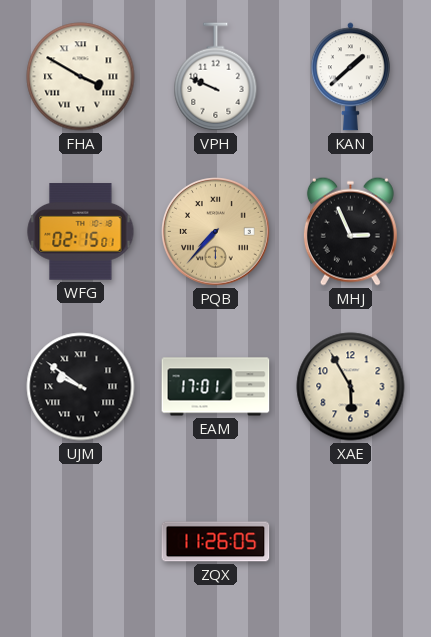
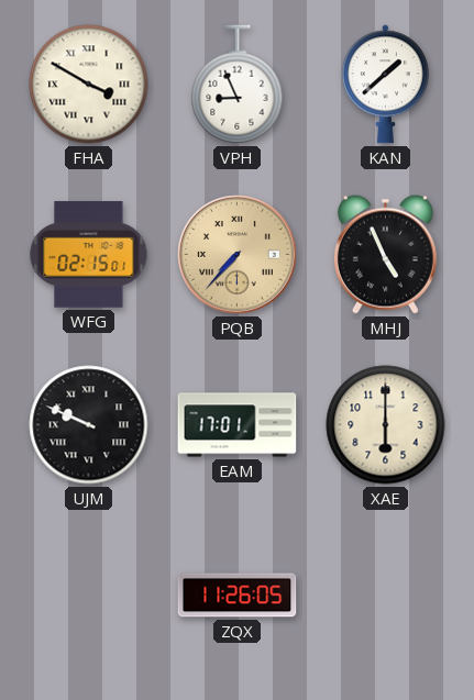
VPH: 9:49 -> 8:56 (238, 85)
MHJ: 2:56 -> 4:56 (385, 254)
UJM: 9:51 -> 9:49 (89, 425)
XAE: 5:55 -> 6:00 (386, 425)
